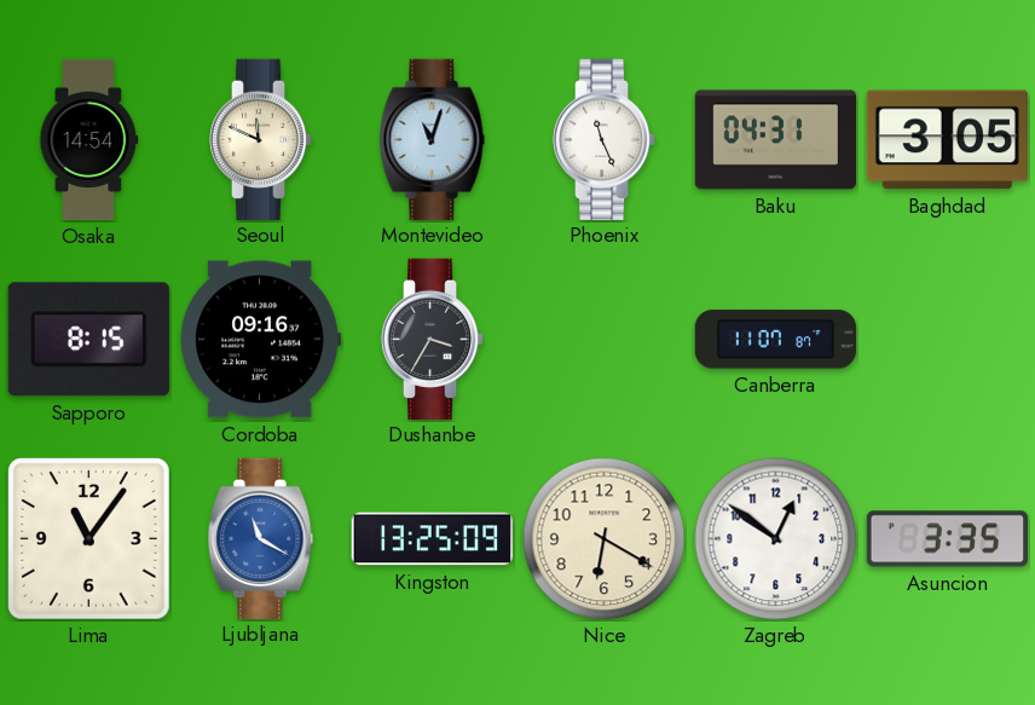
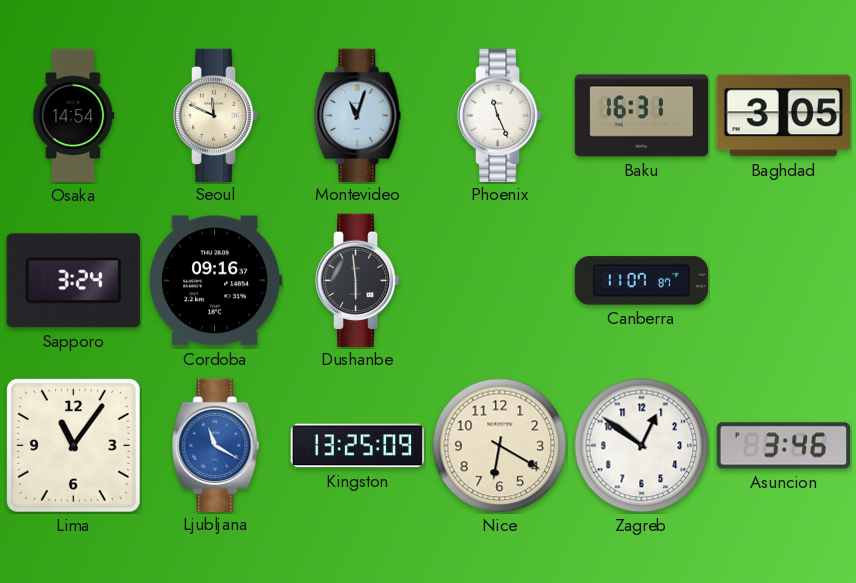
Baku: 04:31 -> 16:31 (642, 116)
Sapporo: 8:15 -> 3:24 (73, 281)
Dushanbe: 3:35 -> 5:59 (358, 280)
Asuncion: 3:35 -> 3:46 (784, 446)
